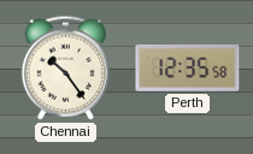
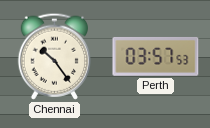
Perth: 12:35 -> 03:57 (156, 56)
